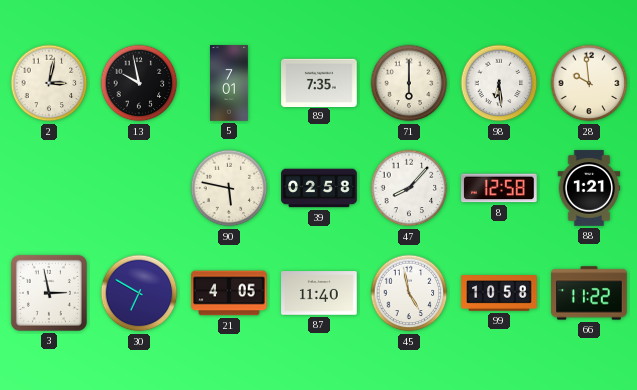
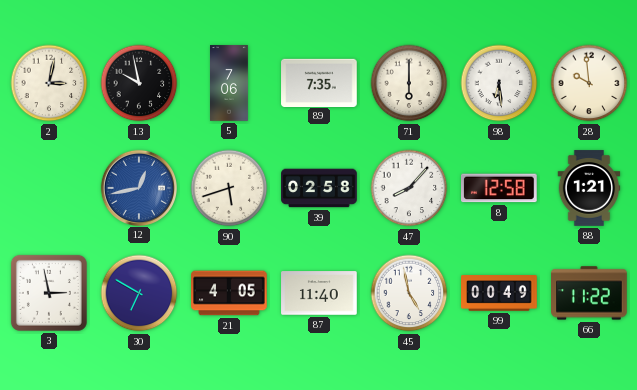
5: 7:01 -> 7:06 (230, 83)
12: none -> 12:43 (138, 187)
90: 5:47 -> 5:42 (229, 188)
99: 10:58 -> 00:49 (499, 293)
